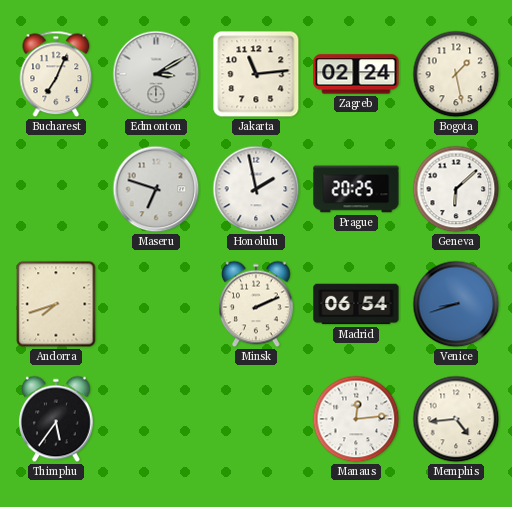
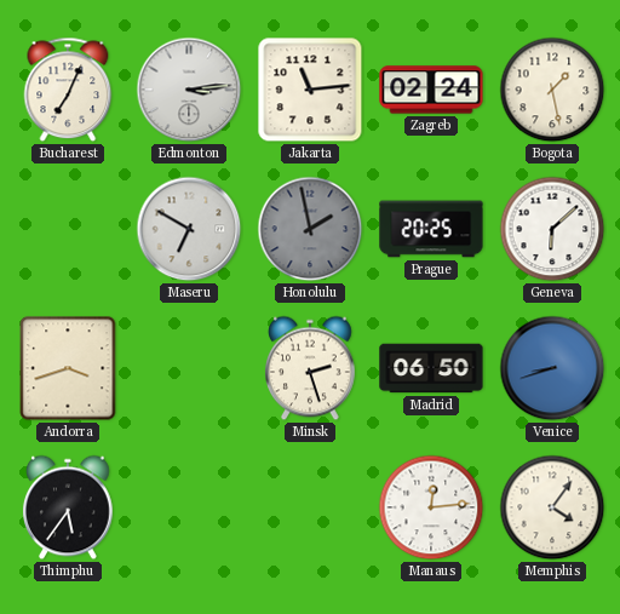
Edmonton: 3:10 -> 3:14 (189, 90)
Maseru: 6:48 -> 6:50 (189, 229)
Honolulu dial: white -> grey (310, 229)
Andorra: 7:42 -> 3:42 (68, 368)
Minsk: 2:11 -> 2:27 (311, 368)
Madrid: 06:54 -> 06:50 (431, 368)
Memphis: 4:44 -> 4:06 (552, 507)
